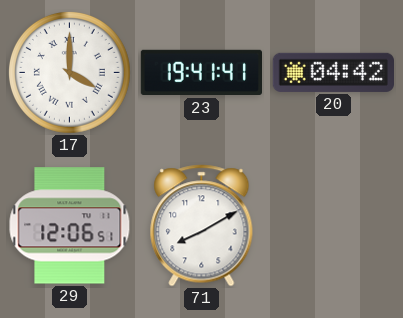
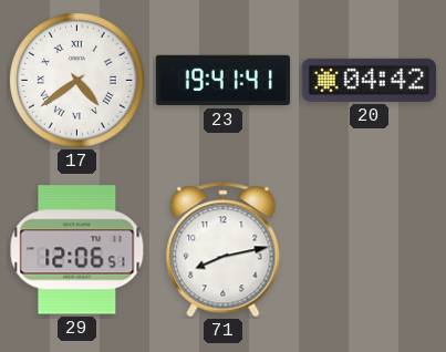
17: 4:00 -> 4:39 (76, 80)
71: 8:10 -> 8:13 (224, 250)
